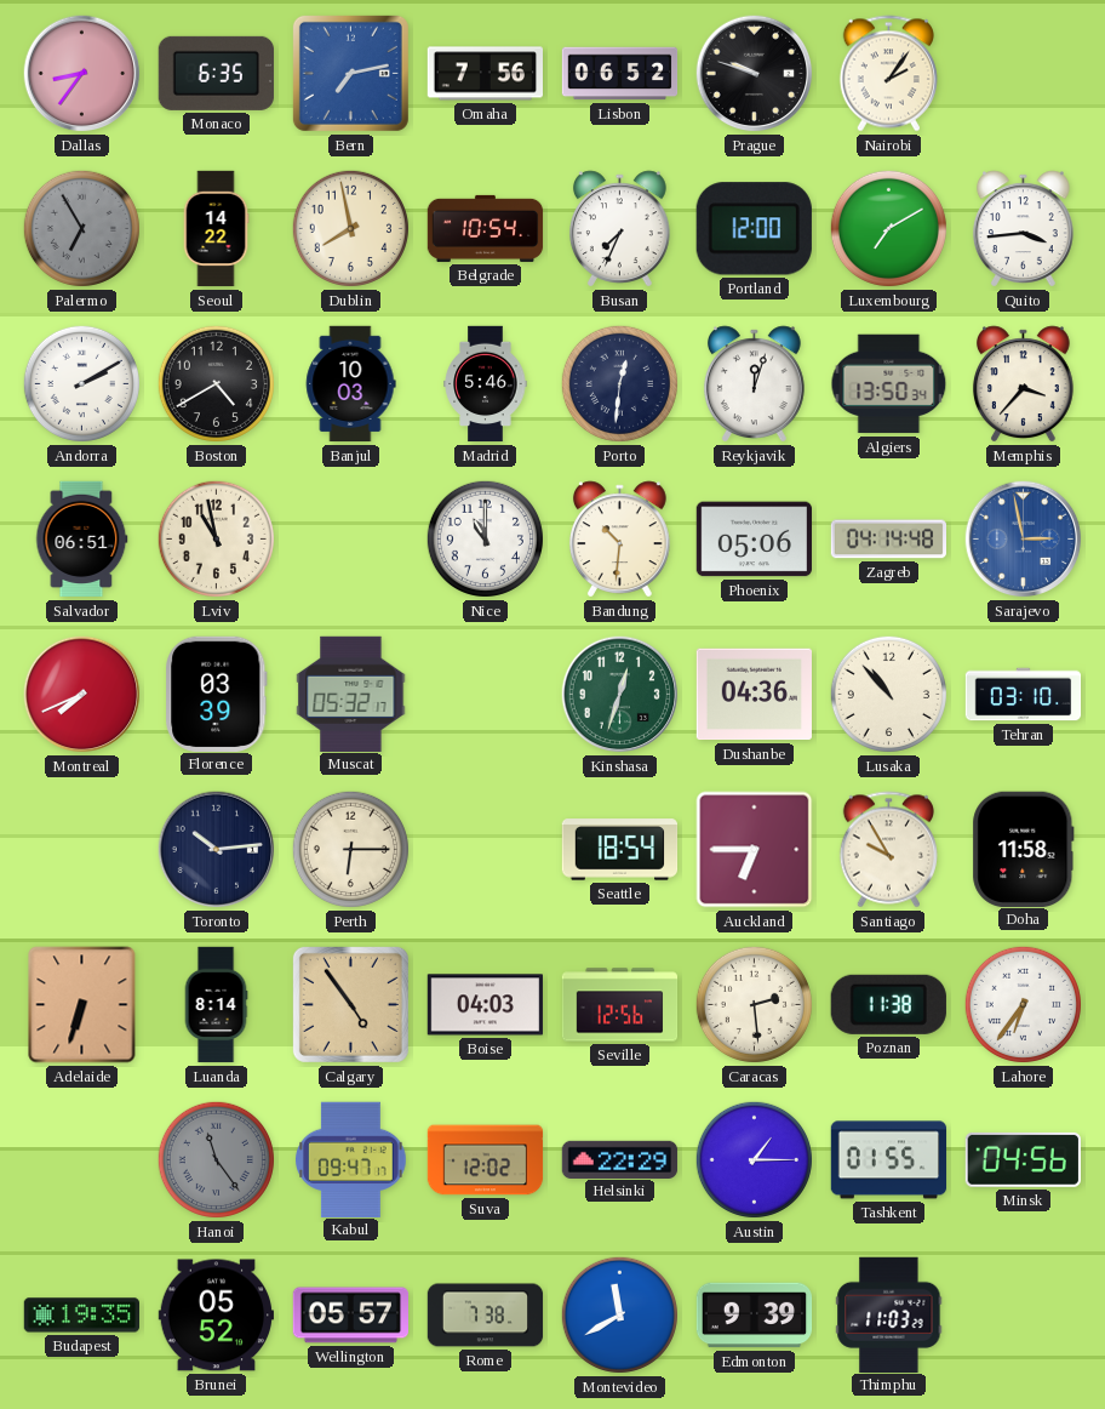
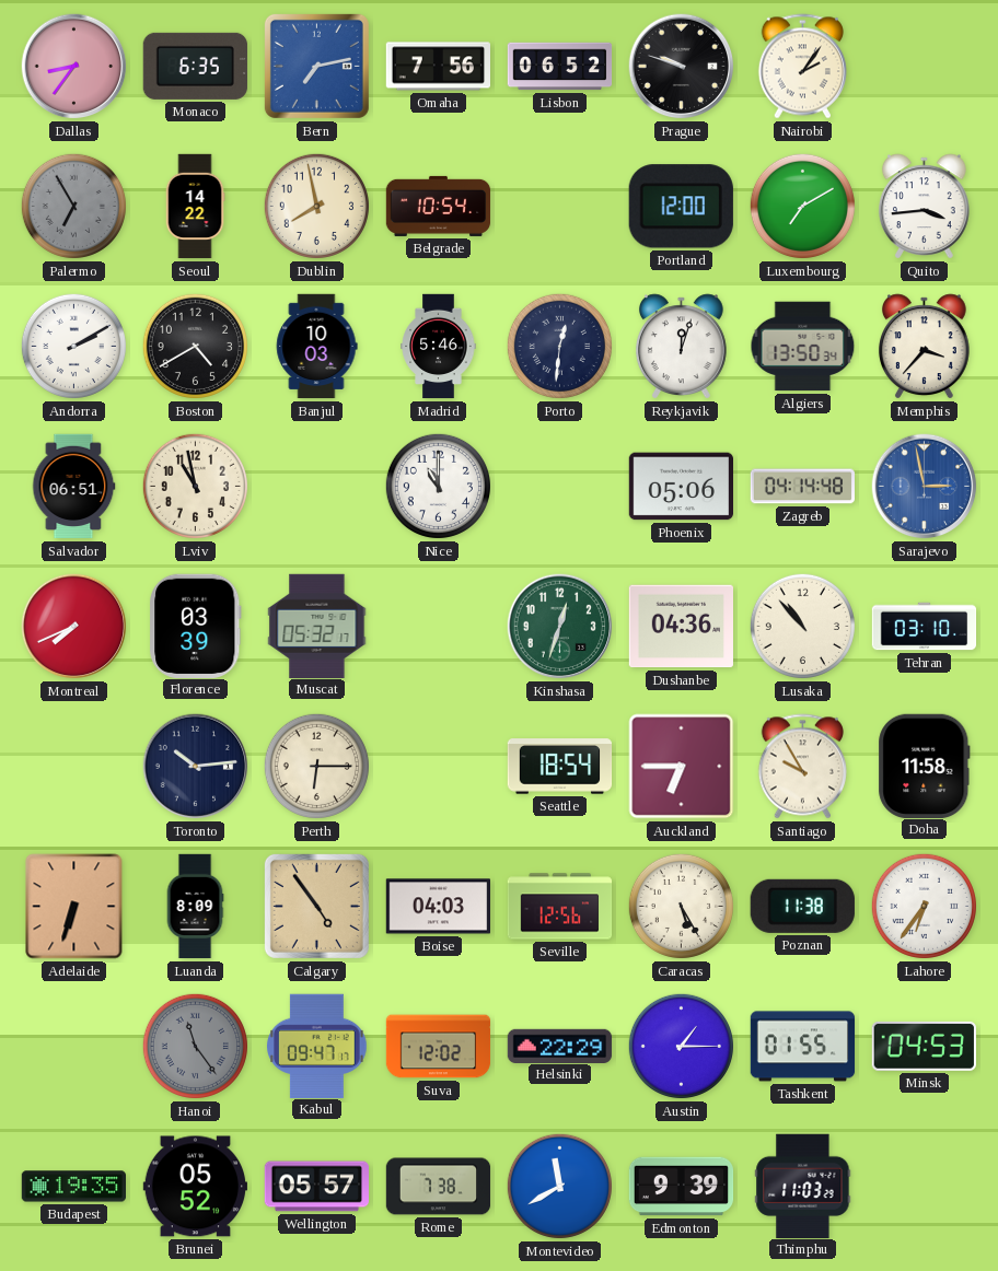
Busan: 7:34 -> none (619, 229)
Bandung: 10:31 -> none (619, 540)
Luanda: 8:14 -> 8:09 (195, 907)
Caracas: 2:29 -> 5:25 (681, 906)
Minsk: 04:56 -> 04:53 (924, 1046)
